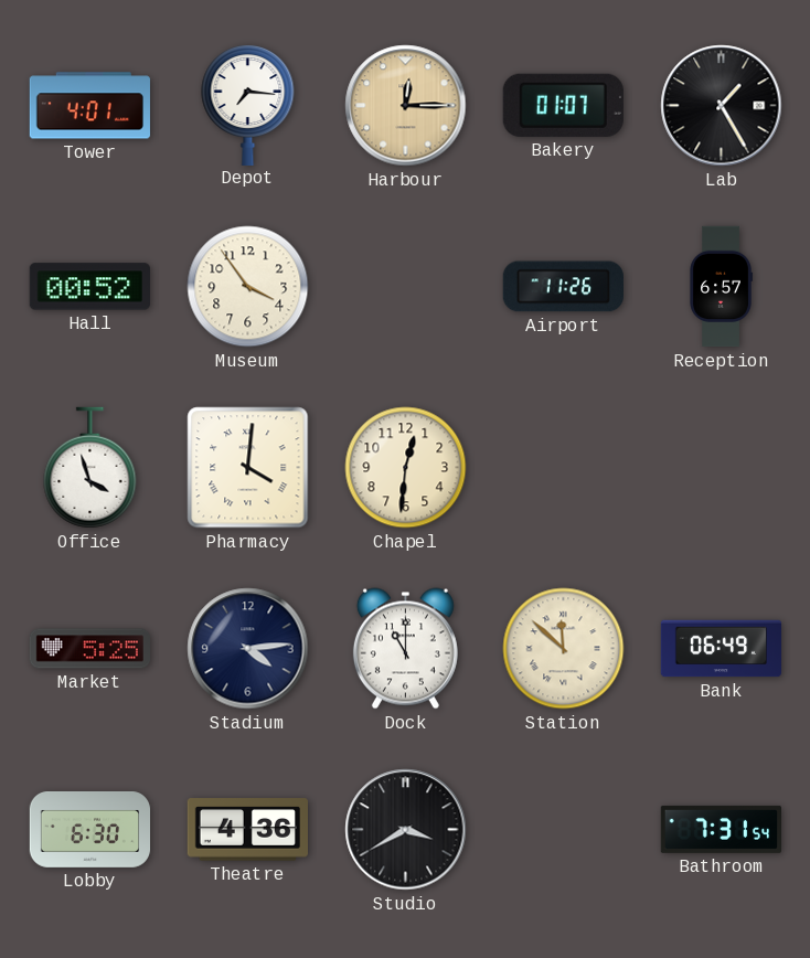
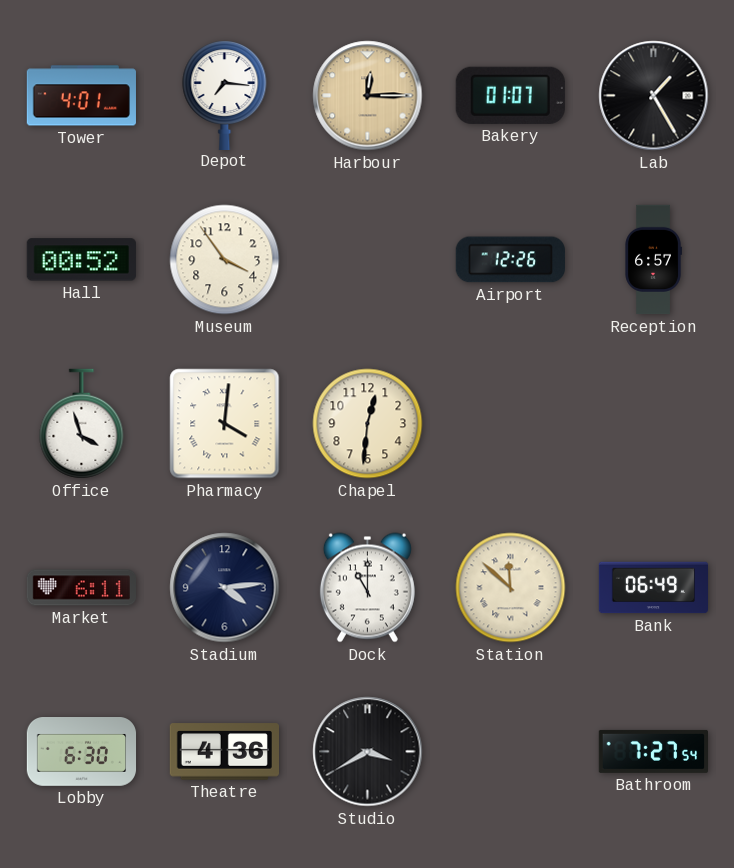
Airport: 11:26 -> 12:26 (510, 260)
Market: 5:25 -> 6:11 (81, 588)
Bathroom: 7:31 -> 7:27 (653, 751)
